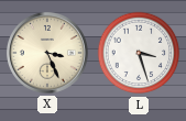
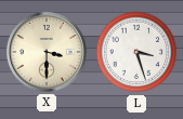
X: 3:26 -> 3:30 (47, 52)
